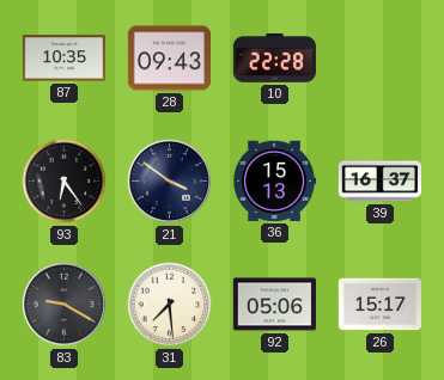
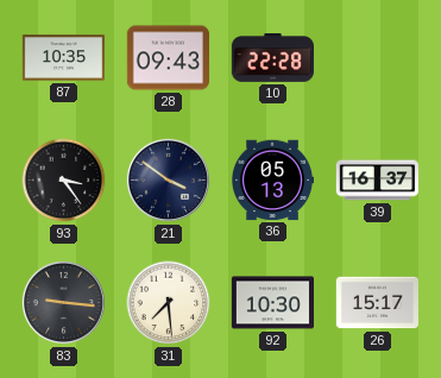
93: 6:24 -> 3:24 (64, 181)
36: 15:13 -> 05:13 (272, 181)
83: 9:20 -> 9:16 (63, 302)
92: 05:06 -> 10:30 (272, 303)
